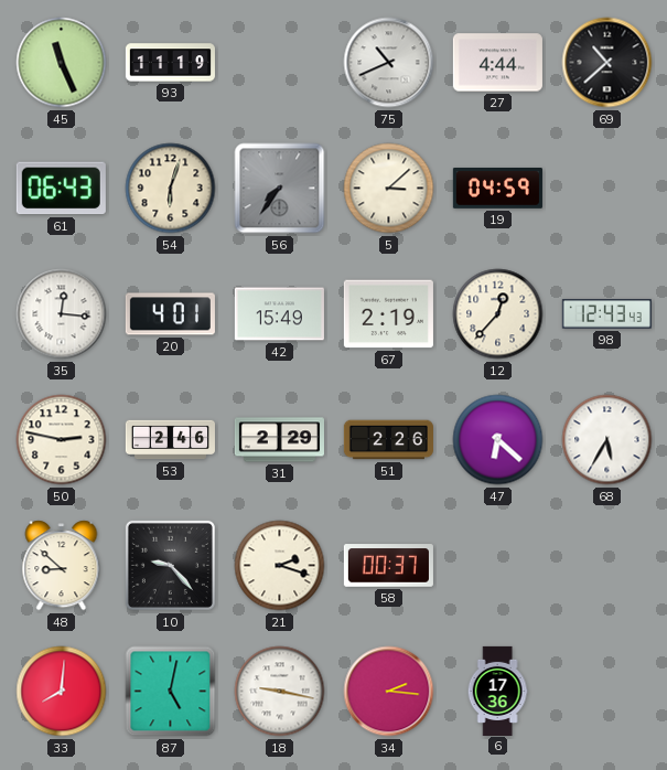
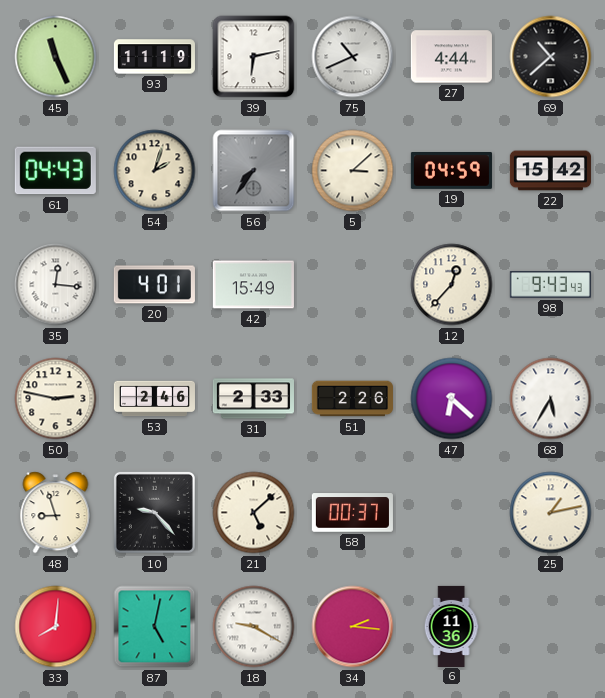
39: none -> 6:13 (254, 57)
61: 06:43 -> 04:43 (55, 171)
54: 6:03 -> 2:03 (155, 171)
22: none -> 15:42 (550, 171)
67: 2:19 -> none (388, 314)
98: 12:43 -> 9:43 (550, 285)
31: 2:29 -> 2:33 (253, 399)
48: 8:52 -> 8:57 (56, 513)
21: 2:18 -> 5:08 (254, 513)
25: none -> 1:13 (551, 513)
18: 9:17 -> 9:20 (254, 627)
6: 17:36 -> 11:36 (451, 626)
